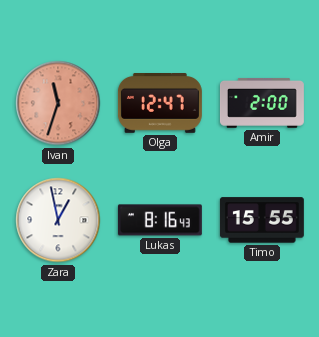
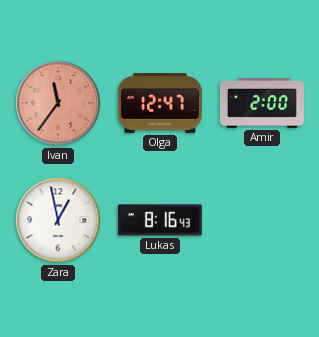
Ivan: 11:33 -> 11:36 (58, 103)
Timo: 15:55 -> none (262, 220)
